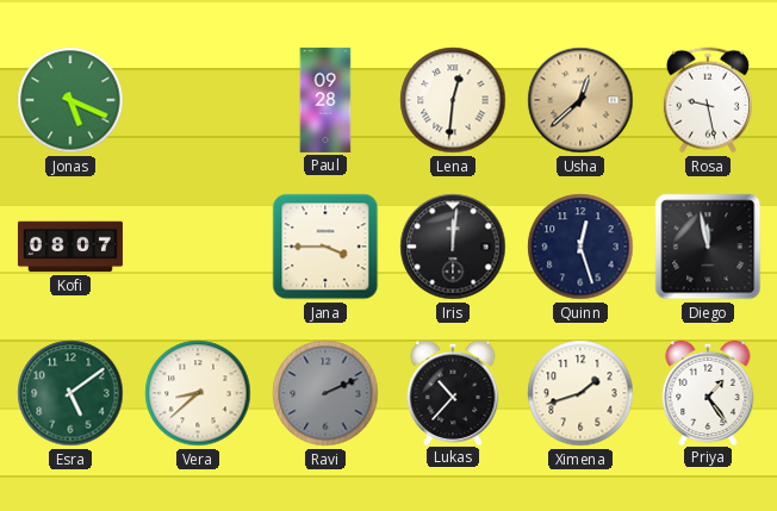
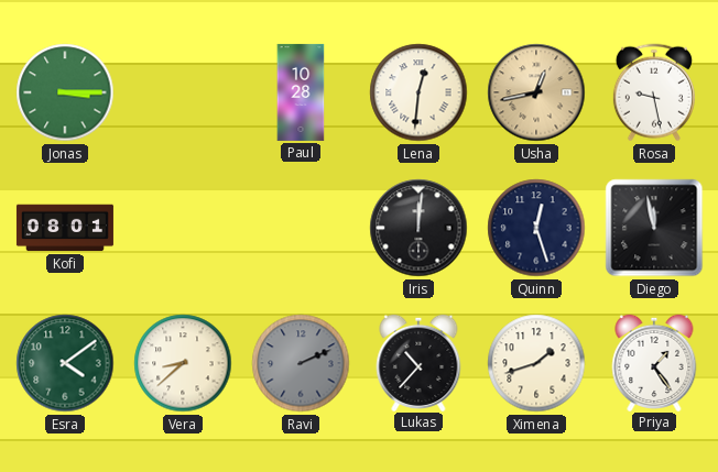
Jonas: 5:19 -> 3:15 (65, 92)
Paul: 09:28 -> 10:28 (301, 92)
Usha: 12:38 -> 12:43 (536, 92)
Kofi: 08:07 -> 08:01 (65, 228)
Jana: 3:45 -> none (325, 247)
Esra: 5:09 -> 4:09 (65, 363)
